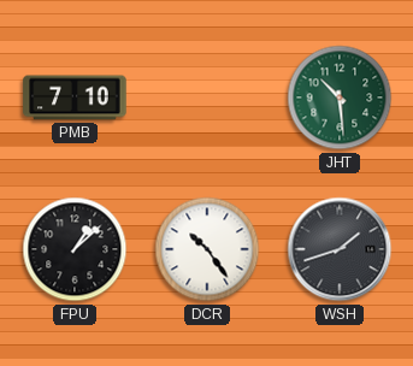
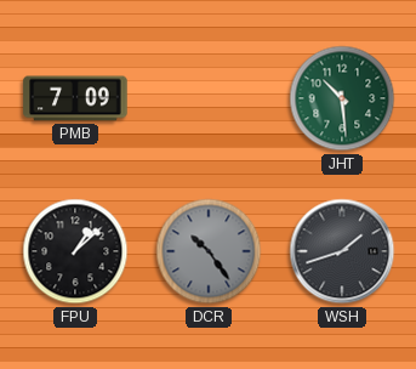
PMB: 7:10 -> 7:09 (75, 98)
DCR dial: white -> grey (209, 251)
